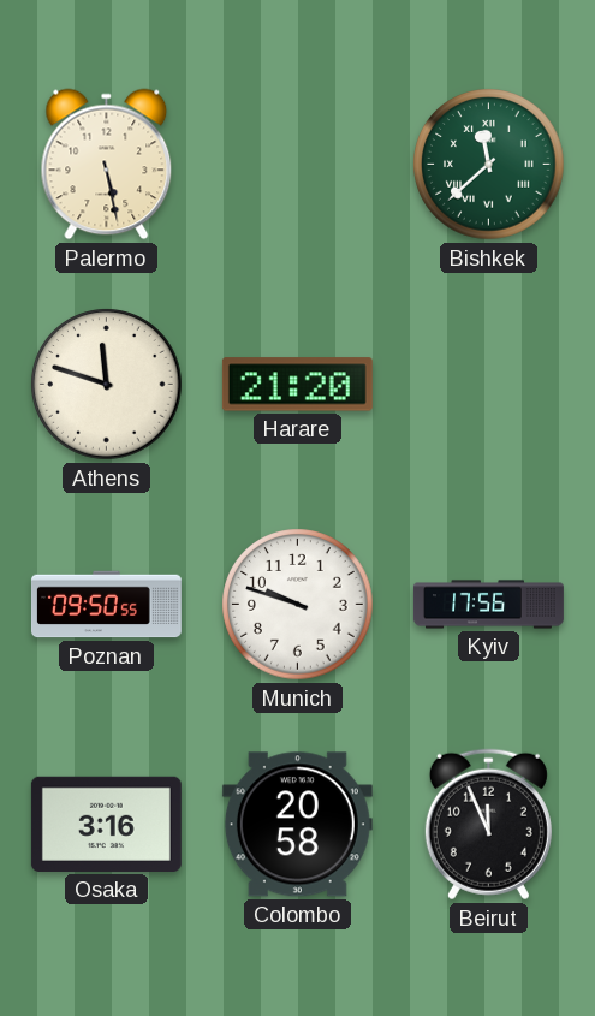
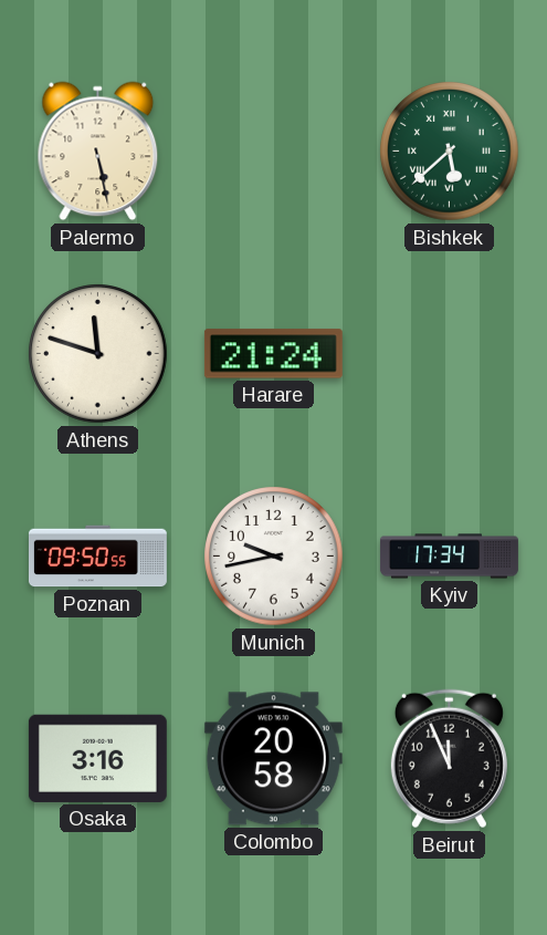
Bishkek: 11:38 -> 5:38 (450, 152)
Harare: 21:20 -> 21:24 (273, 354)
Munich: 9:48 -> 9:43 (274, 557)
Kyiv: 17:56 -> 17:34 (450, 557)
